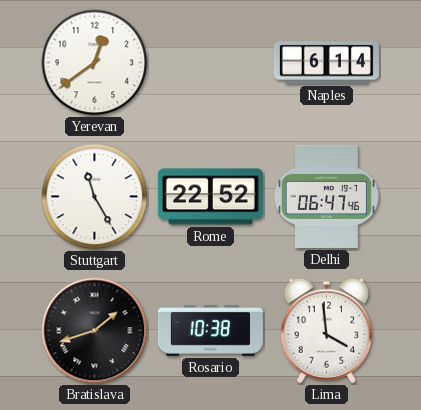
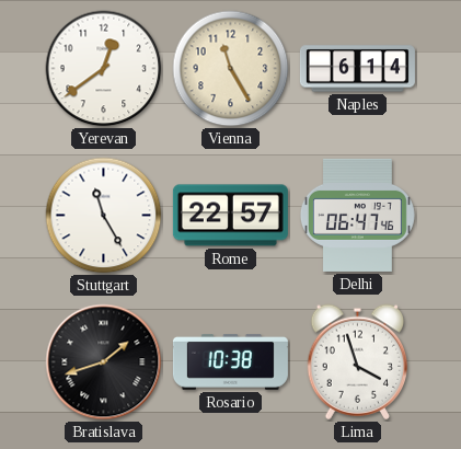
Vienna: none -> 11:25 (231, 69)
Rome: 22:52 -> 22:57 (230, 216)
Lima: 3:59 -> 3:57 (358, 361)
